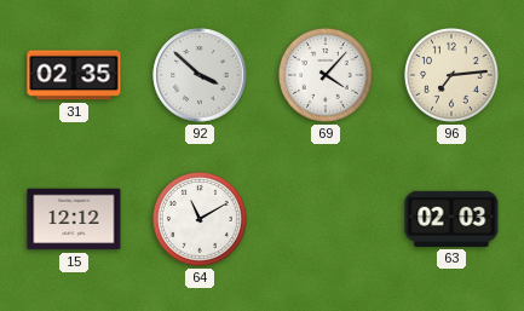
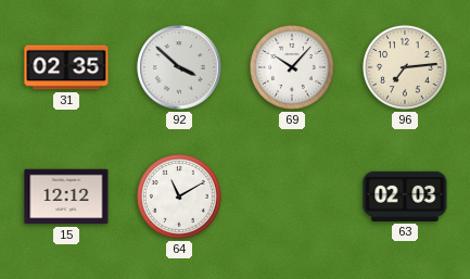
69: 4:07 -> 10:07 (292, 67)
